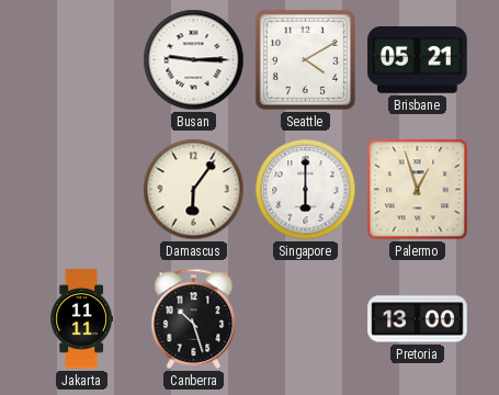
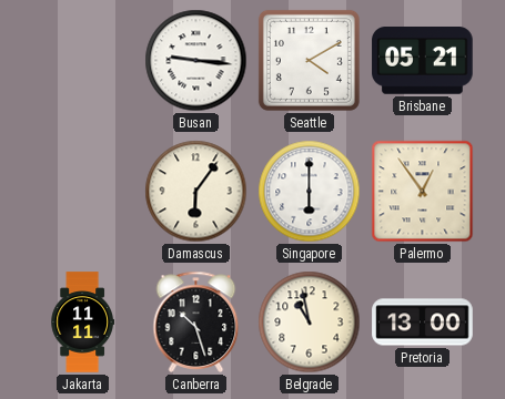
Busan: 9:15 -> 9:16 (196, 61)
Palermo: 12:57 -> 12:54 (423, 192)
Belgrade: none -> 10:58 (310, 323)
